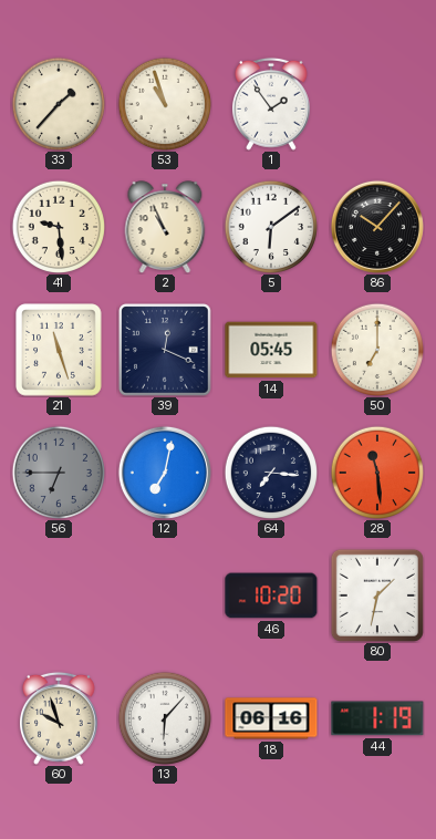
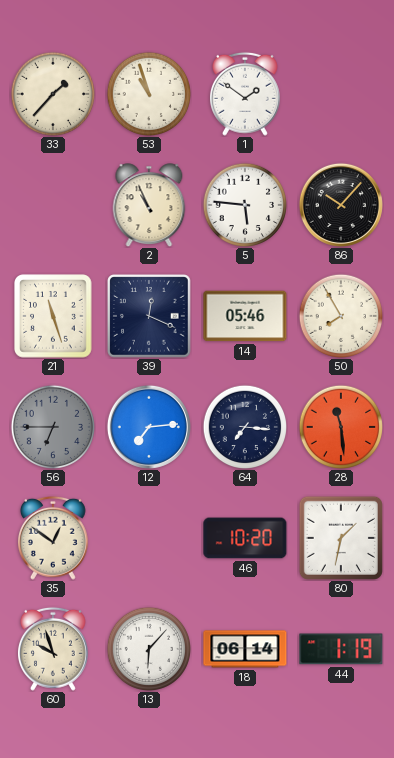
1: 1:54 -> 1:51 (245, 94)
41: 9:29 -> none (58, 226)
5: 6:09 -> 5:46 (244, 204)
14: 05:45 -> 05:46 (245, 316)
50: 7:00 -> 7:55 (340, 315)
12: 7:02 -> 7:14 (149, 427)
35: none -> 12:51 (53, 538)
18: 06:16 -> 06:14 (245, 649)
